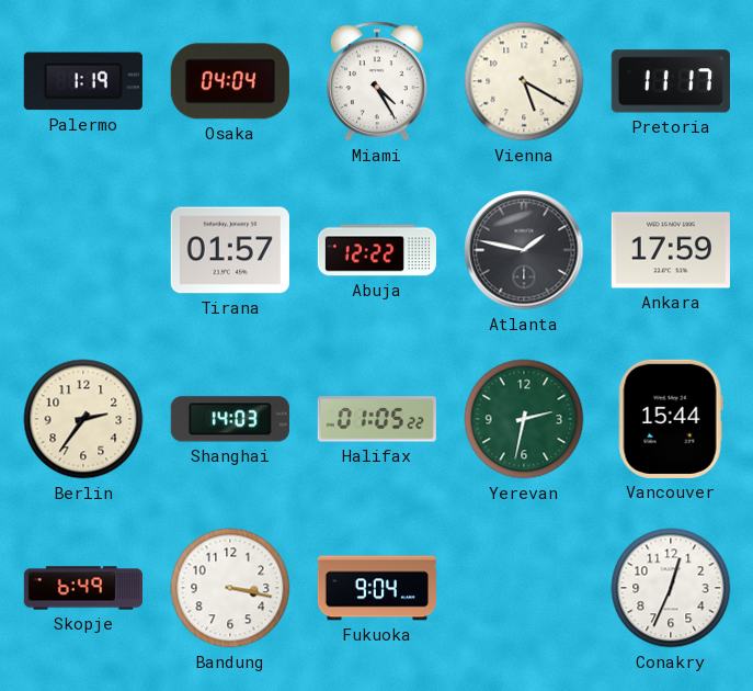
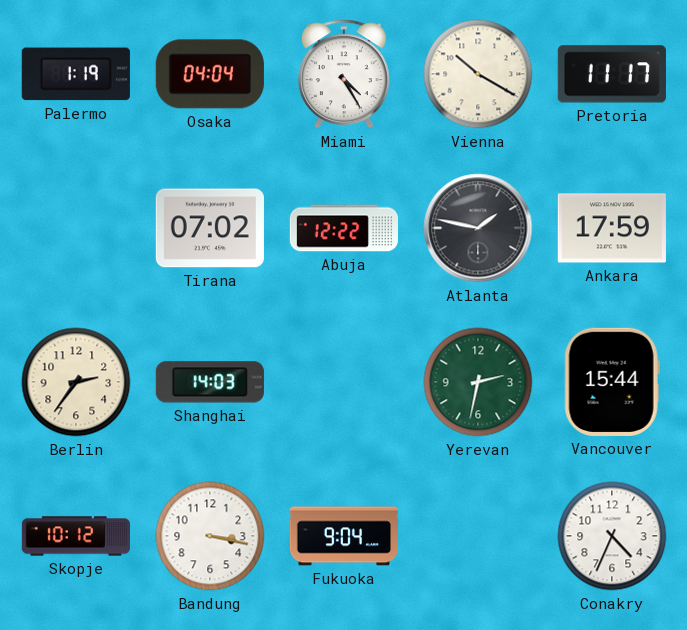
Vienna: 5:20 -> 10:20 (478, 74)
Tirana: 01:57 -> 07:02 (210, 228)
Halifax: 01:05 -> none (377, 419)
Skopje: 6:49 -> 10:12 (75, 536)
Conakry: 12:34 -> 4:34 (612, 536)
